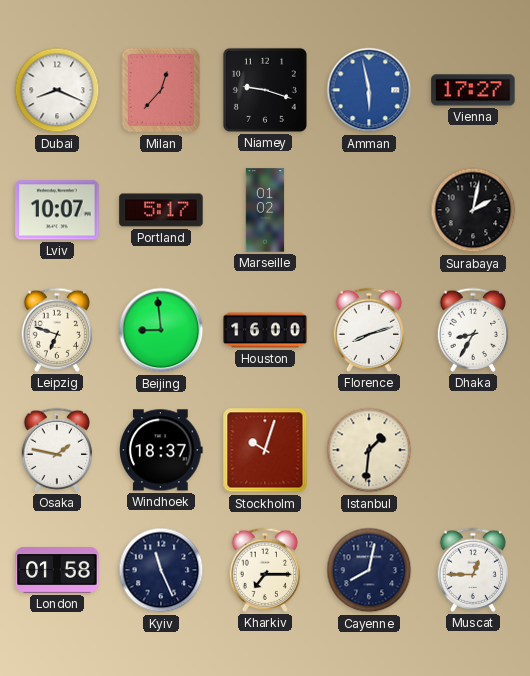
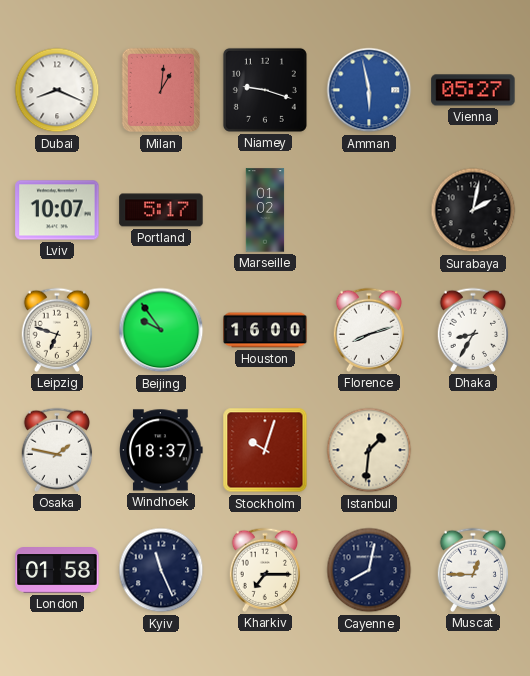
Milan: 12:37 -> 1:01 (161, 90)
Vienna: 17:27 -> 05:27 (473, 90)
Beijing: 8:59 -> 9:54 (161, 330)
